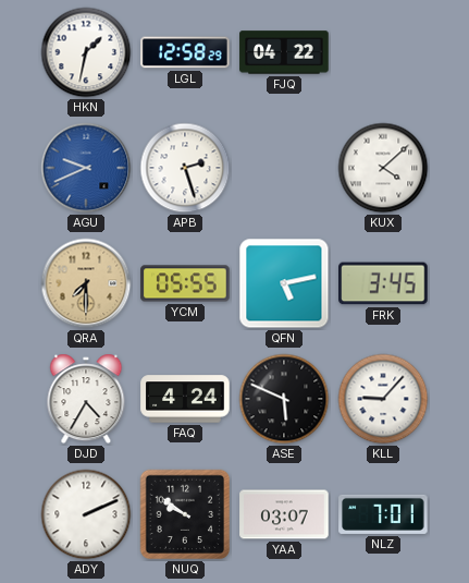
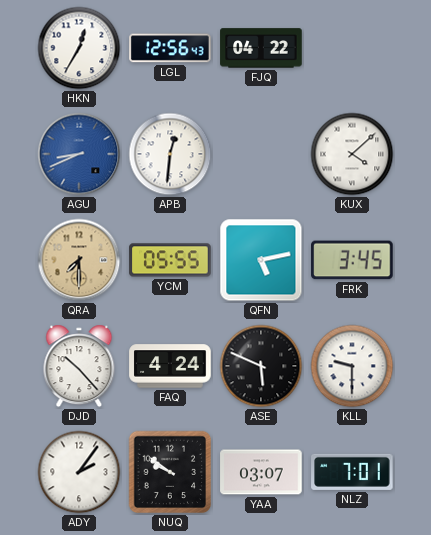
HKN: 1:32 -> 12:35 (79, 48)
LGL: 12:58 -> 12:56 (170, 48)
AGU: 9:41 -> 8:41 (79, 154)
APB: 2:27 -> 12:31 (170, 154)
DJD: 4:35 -> 10:23 (79, 366)
KLL: 9:07 -> 9:30 (352, 366)
ADY: 2:11 -> 2:06 (79, 472)
